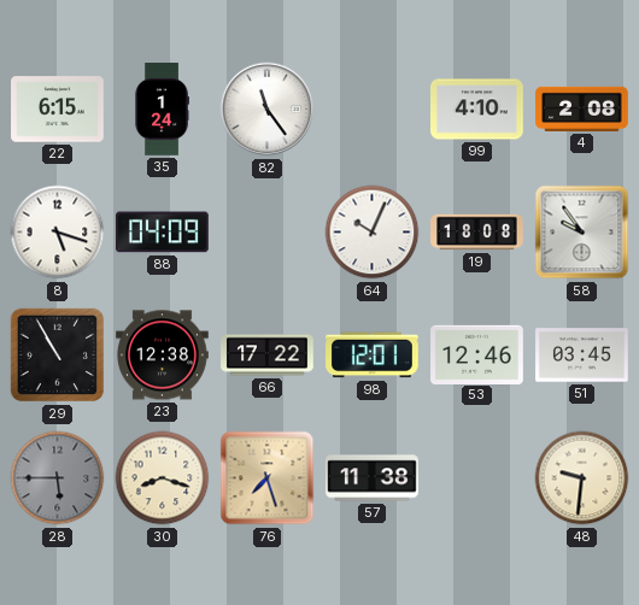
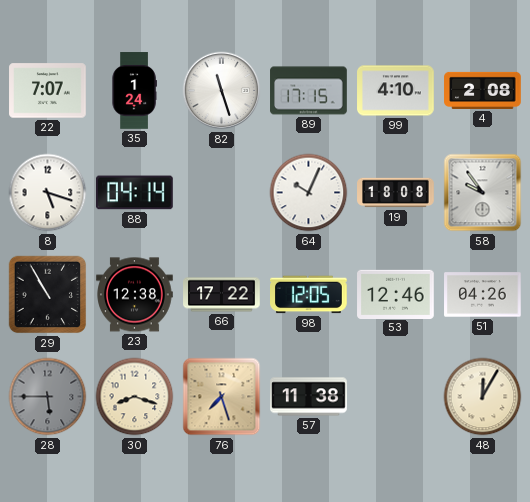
22: 6:15 -> 7:07 (48, 91)
82: 11:24 -> 11:27 (222, 91)
89: none -> 17:15 (309, 91)
88: 04:09 -> 04:14 (135, 193)
98: 12:01 -> 12:05 (309, 295)
51: 03:45 -> 04:26 (483, 295)
48: 9:31 -> 12:05 (483, 397)
